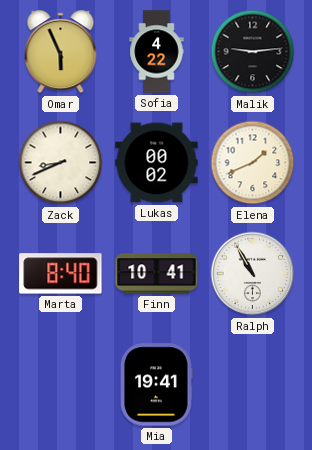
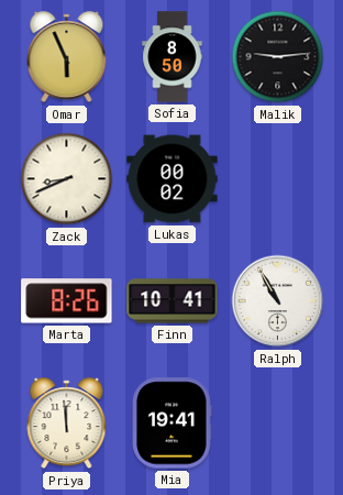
Sofia: 4:22 -> 8:50 (173, 57)
Elena: 1:41 -> none (253, 163)
Marta: 8:40 -> 8:26 (67, 301)
Priya: none -> 11:59 (67, 424)
